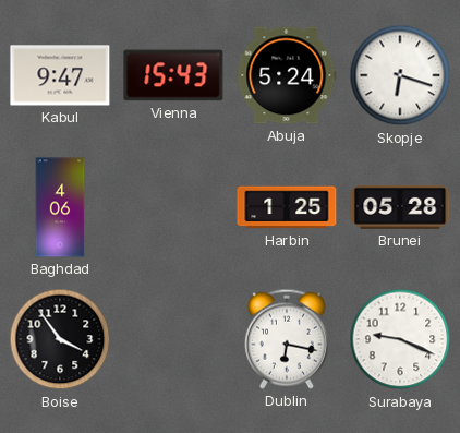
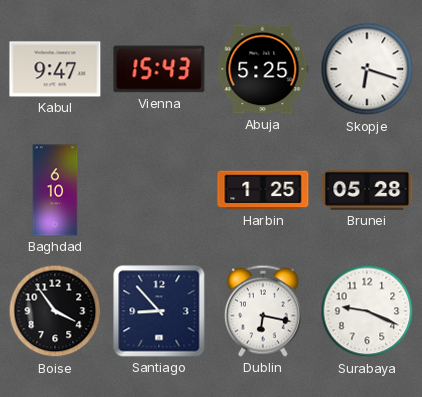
Abuja: 5:24 -> 5:25 (263, 69)
Baghdad: 4:06 -> 6:10 (55, 190)
Santiago: none -> 8:53 (159, 311)
